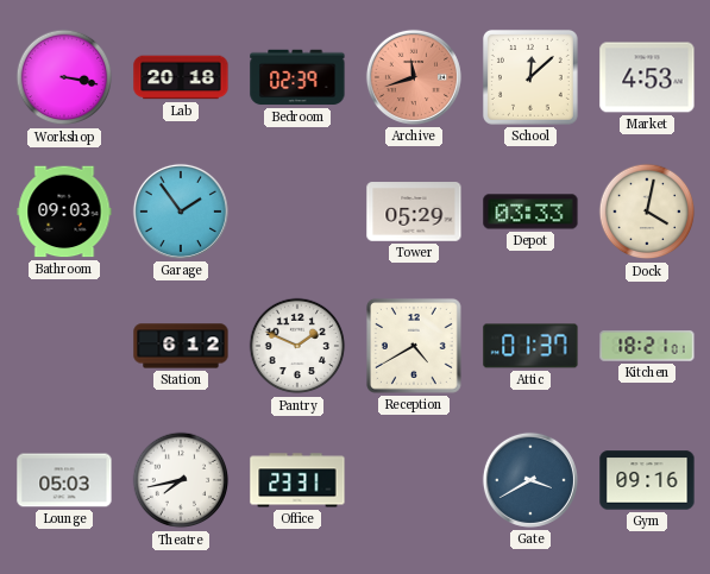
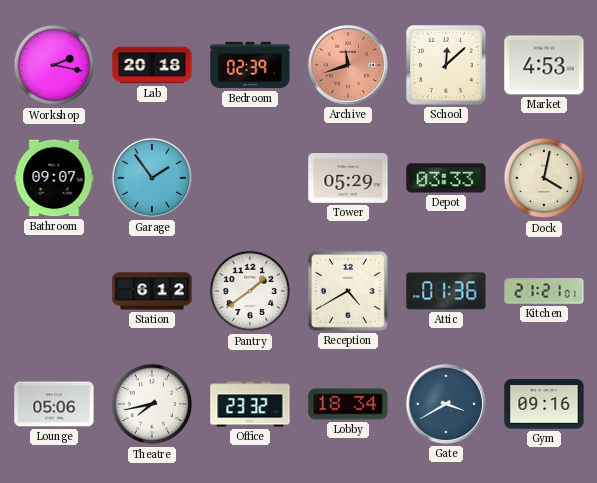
Workshop: 3:17 -> 2:17 (54, 65)
Bathroom: 09:03 -> 09:07 (54, 178)
Pantry: 1:49 -> 1:39 (250, 291)
Attic: 01:37 -> 01:36 (446, 291)
Kitchen: 18:21 -> 21:21 (544, 291)
Lounge: 05:03 -> 05:06 (54, 404)
Office: 23:31 -> 23:32 (250, 404)
Lobby: none -> 18:34 (348, 404)
